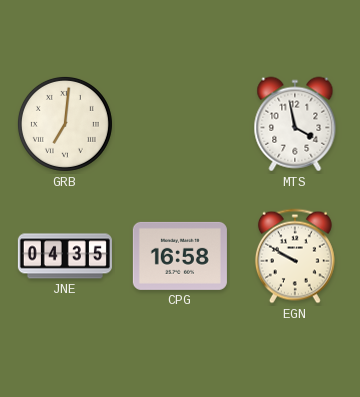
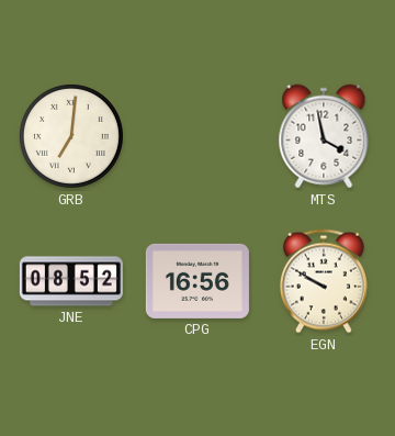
JNE: 04:35 -> 08:52 (71, 281)
CPG: 16:58 -> 16:56 (198, 281)
